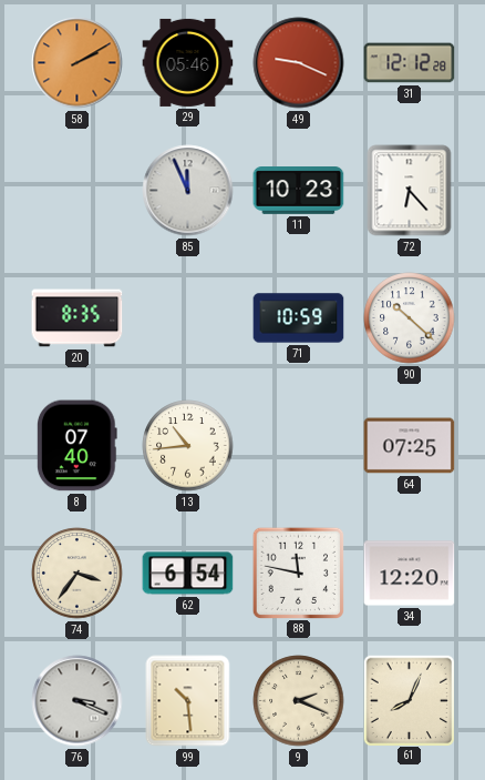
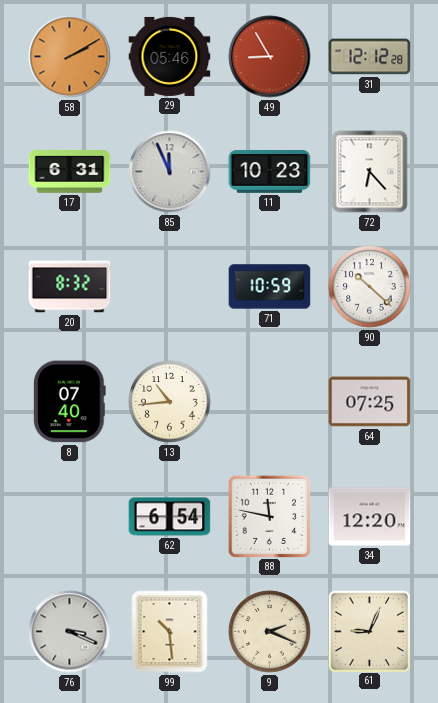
49: 9:19 -> 8:55 (270, 57)
17: none -> 6:31 (70, 172)
20: 8:35 -> 8:32 (70, 287)
74: 3:36 -> none (78, 574)
61: 8:04 -> 9:04 (369, 631)
